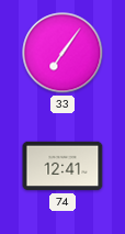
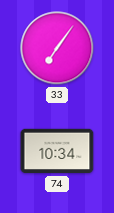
74: 12:41 -> 10:34 (57, 151)
